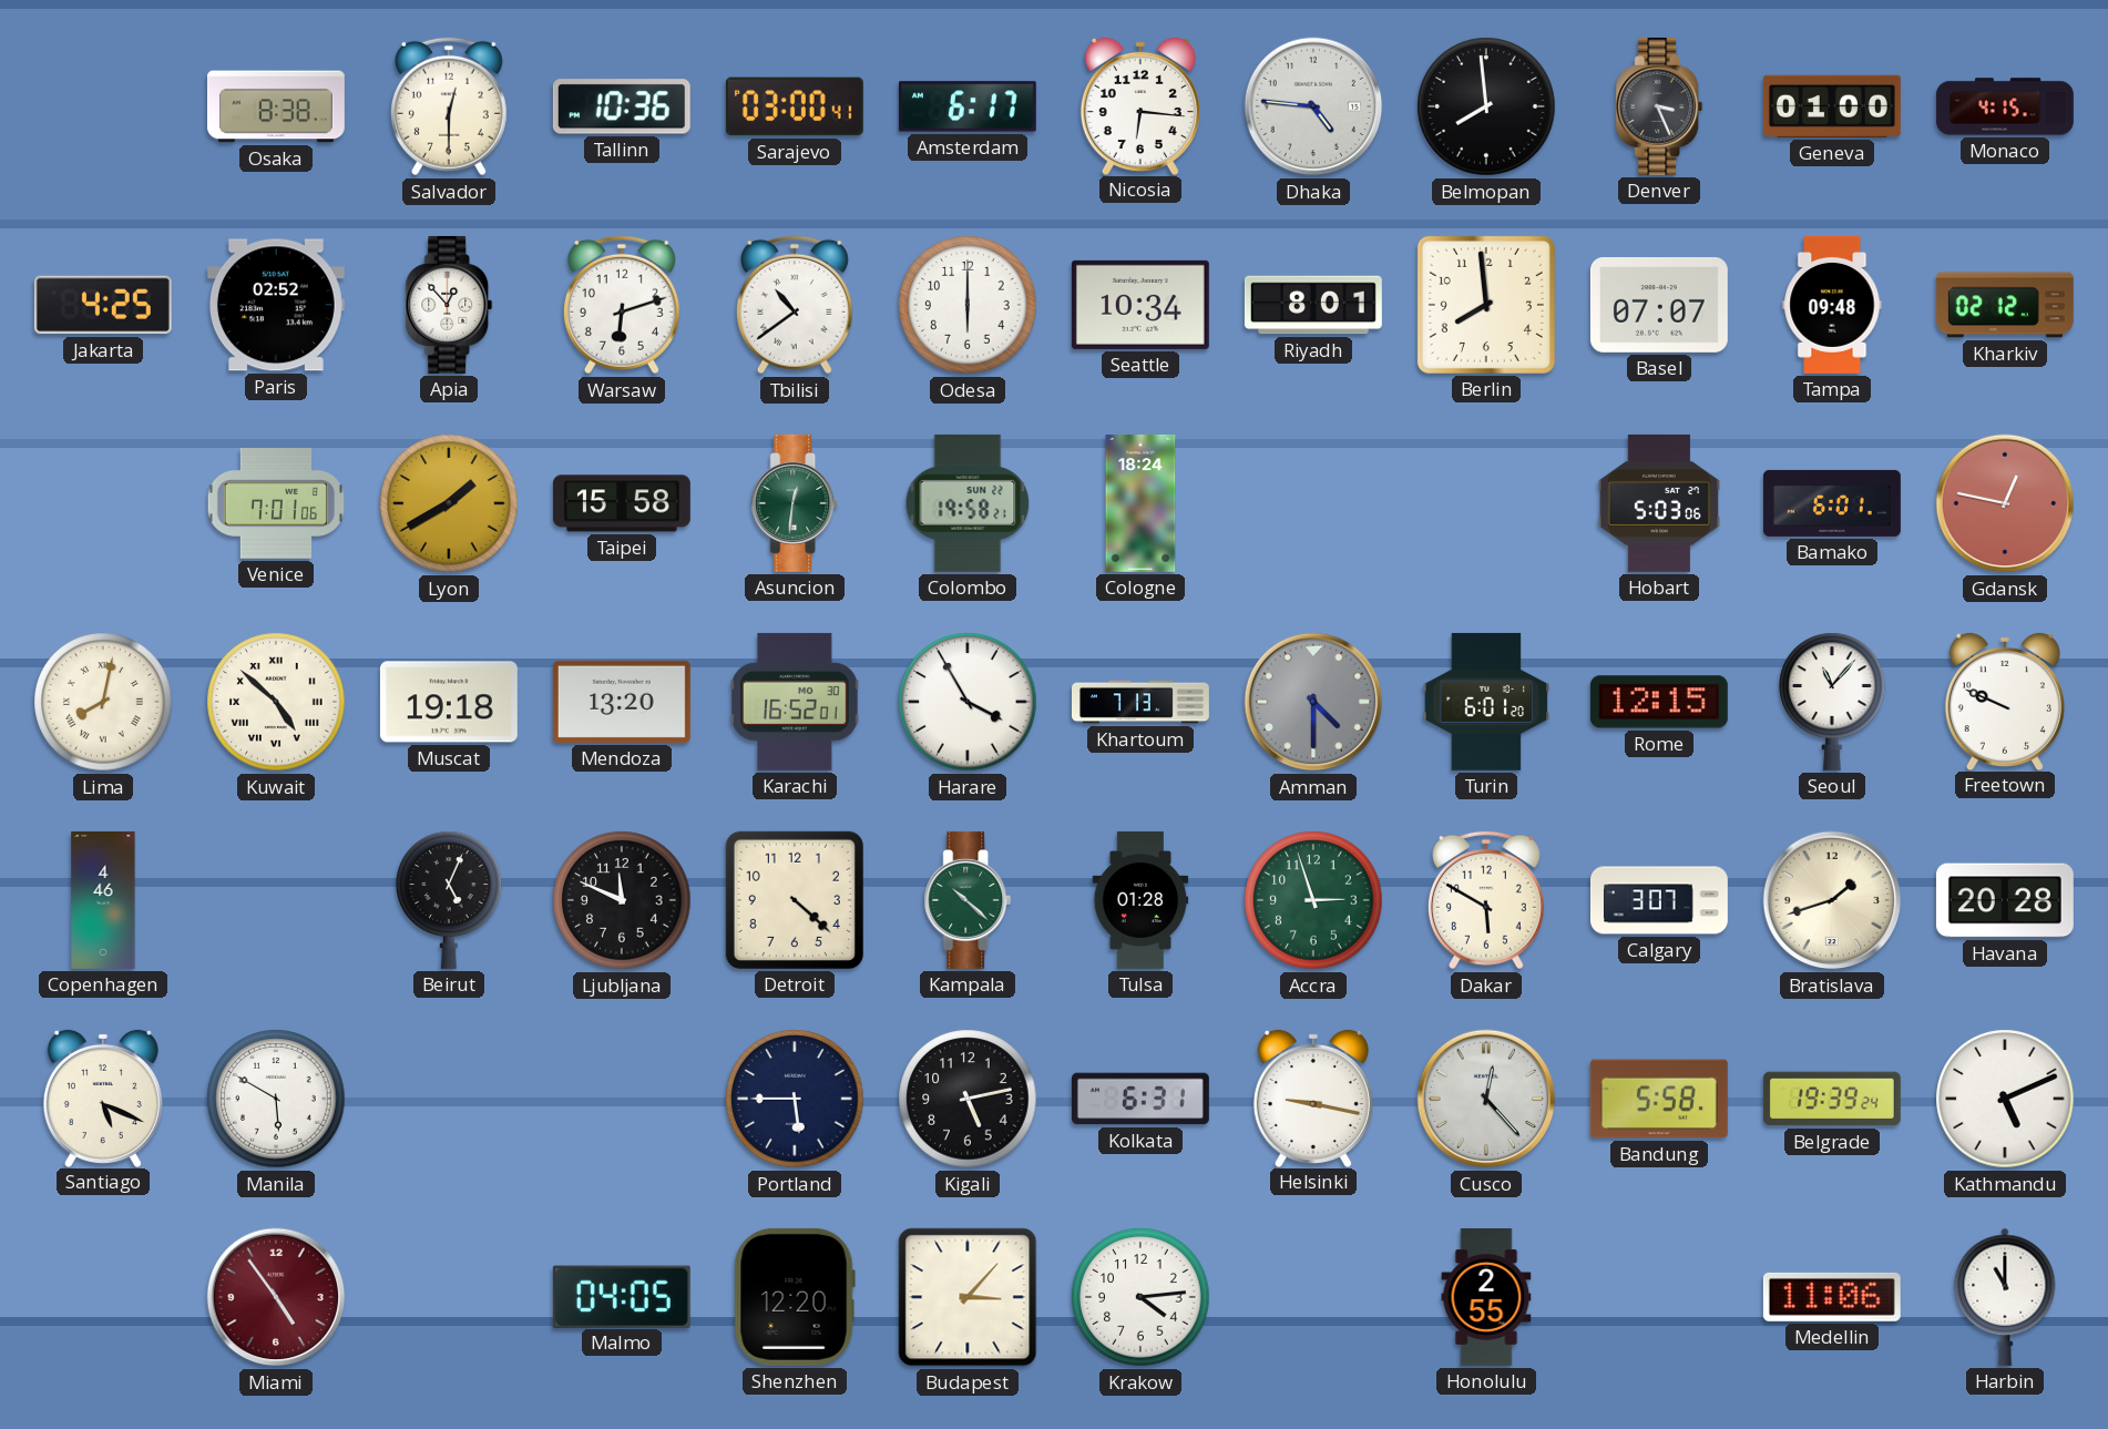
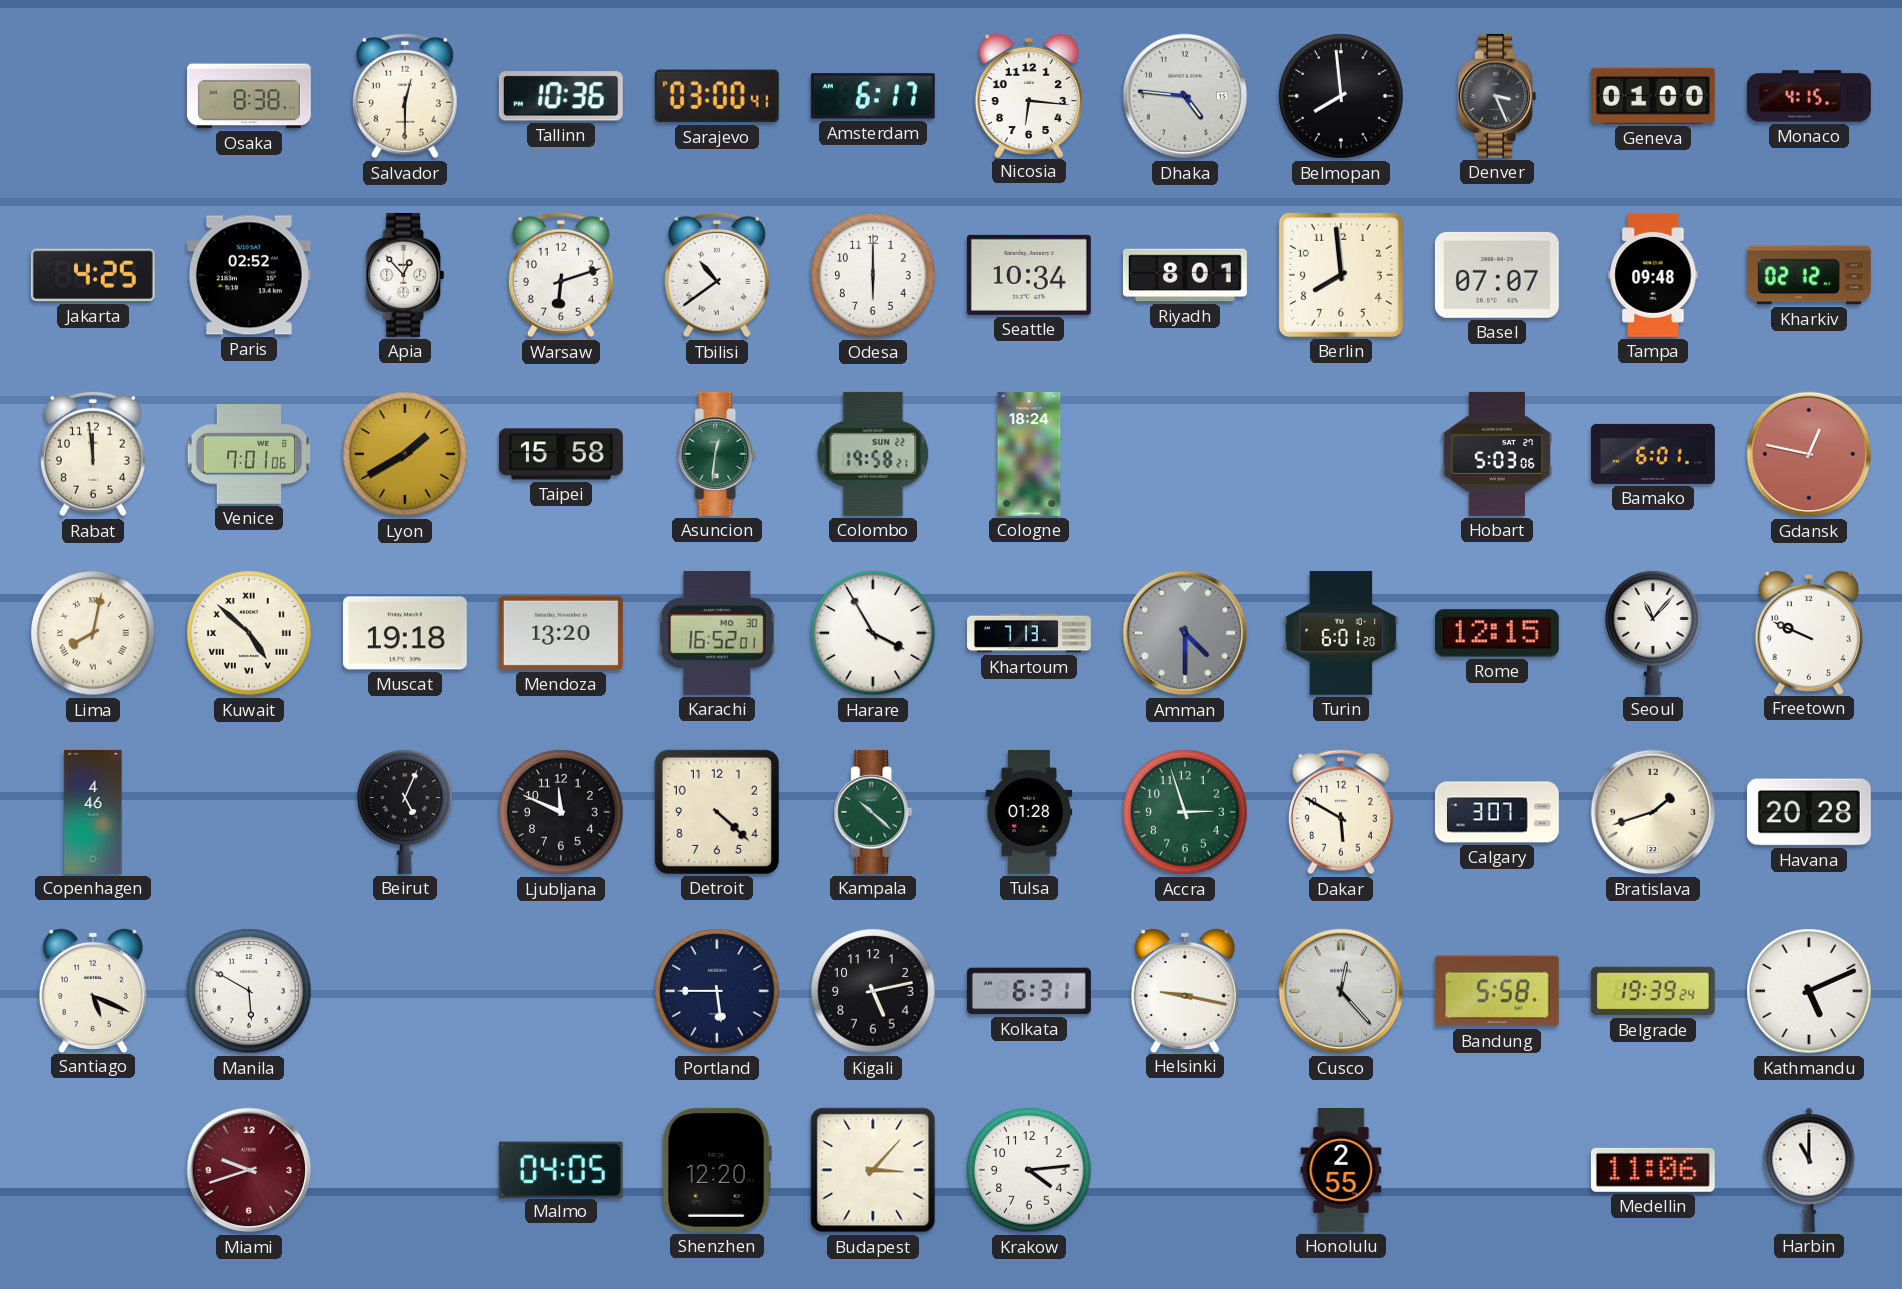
Rabat: none -> 11:59 (93, 454)
Miami: 4:54 -> 9:42 (249, 1170)
